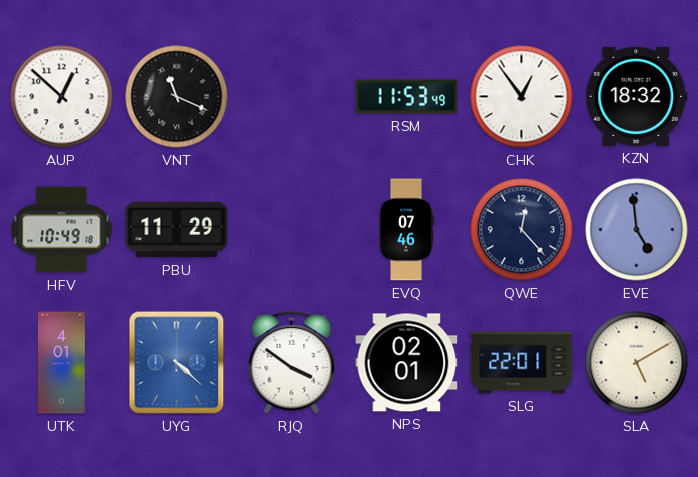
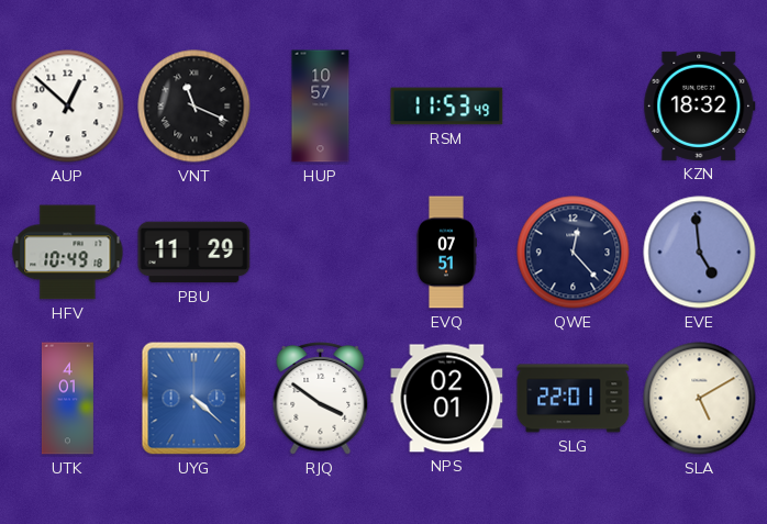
HUP: none -> 10:57 (321, 107)
CHK: 12:54 -> none (522, 97)
EVQ: 07:46 -> 07:51 (446, 253)
